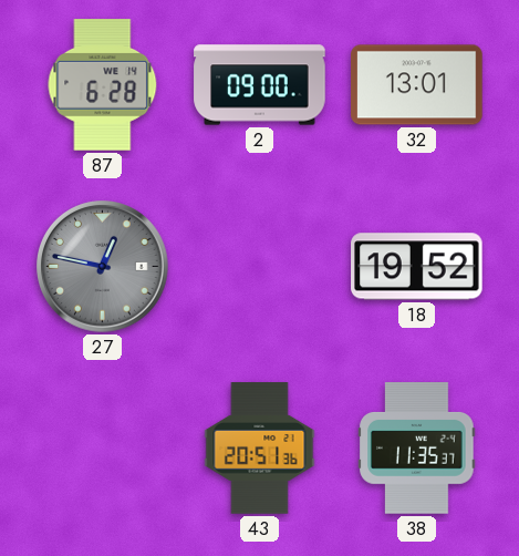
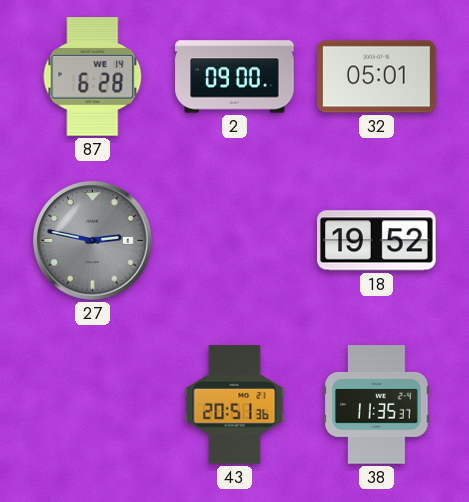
32: 13:01 -> 05:01 (377, 77)
27: 12:47 -> 2:47 (93, 241)
